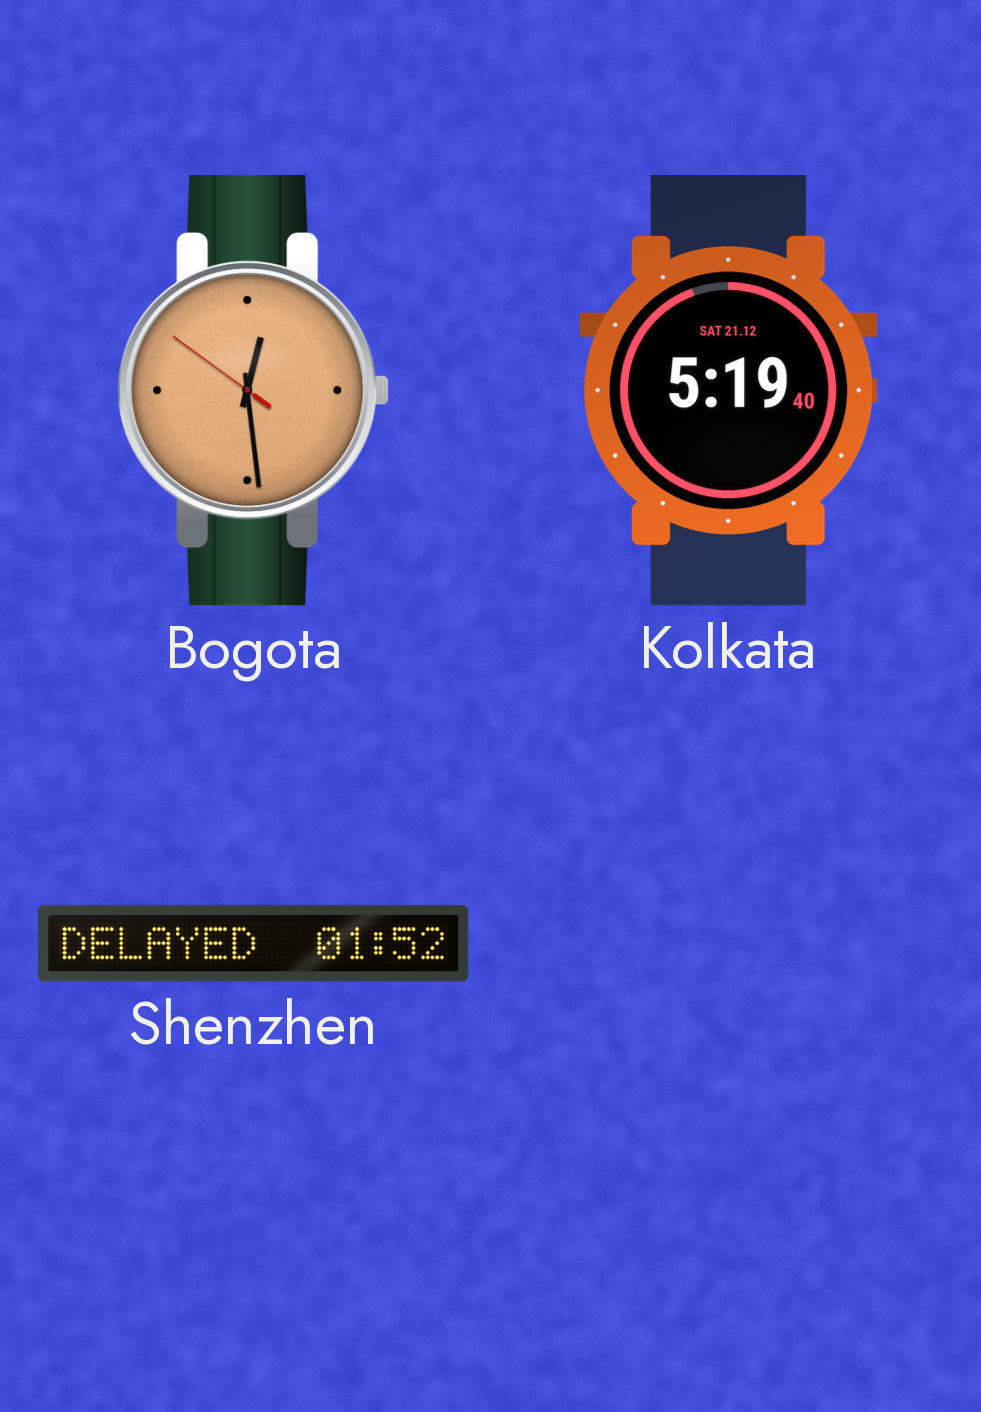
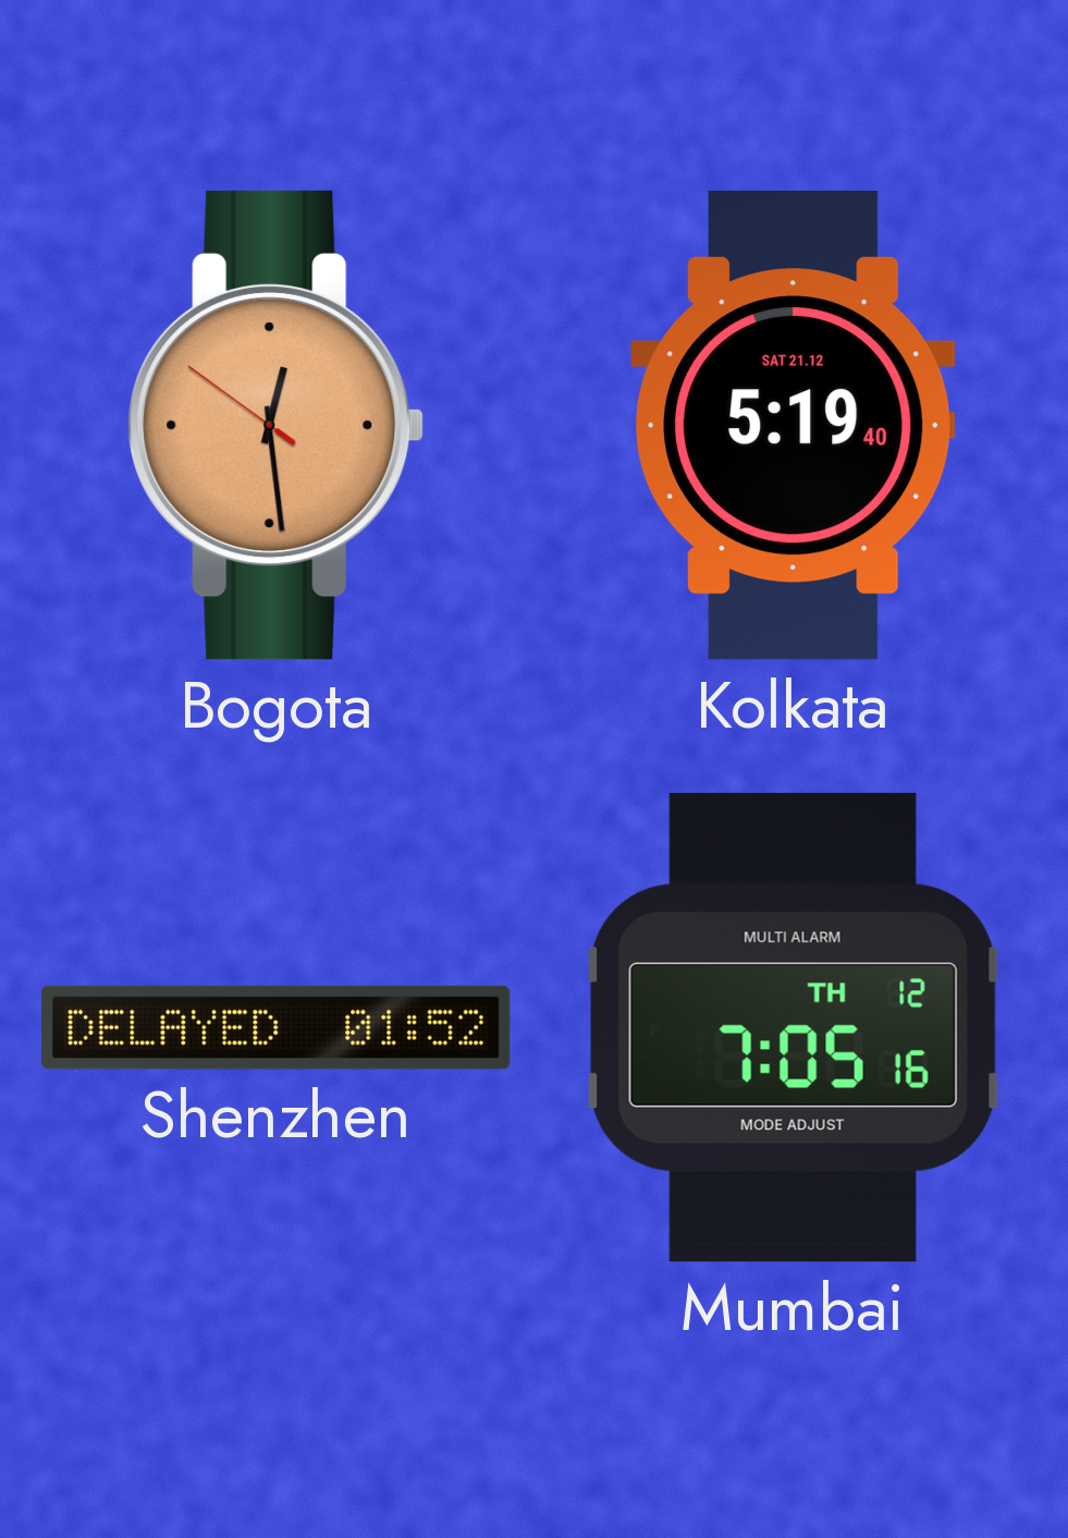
Mumbai: none -> 7:05 (793, 1027)
